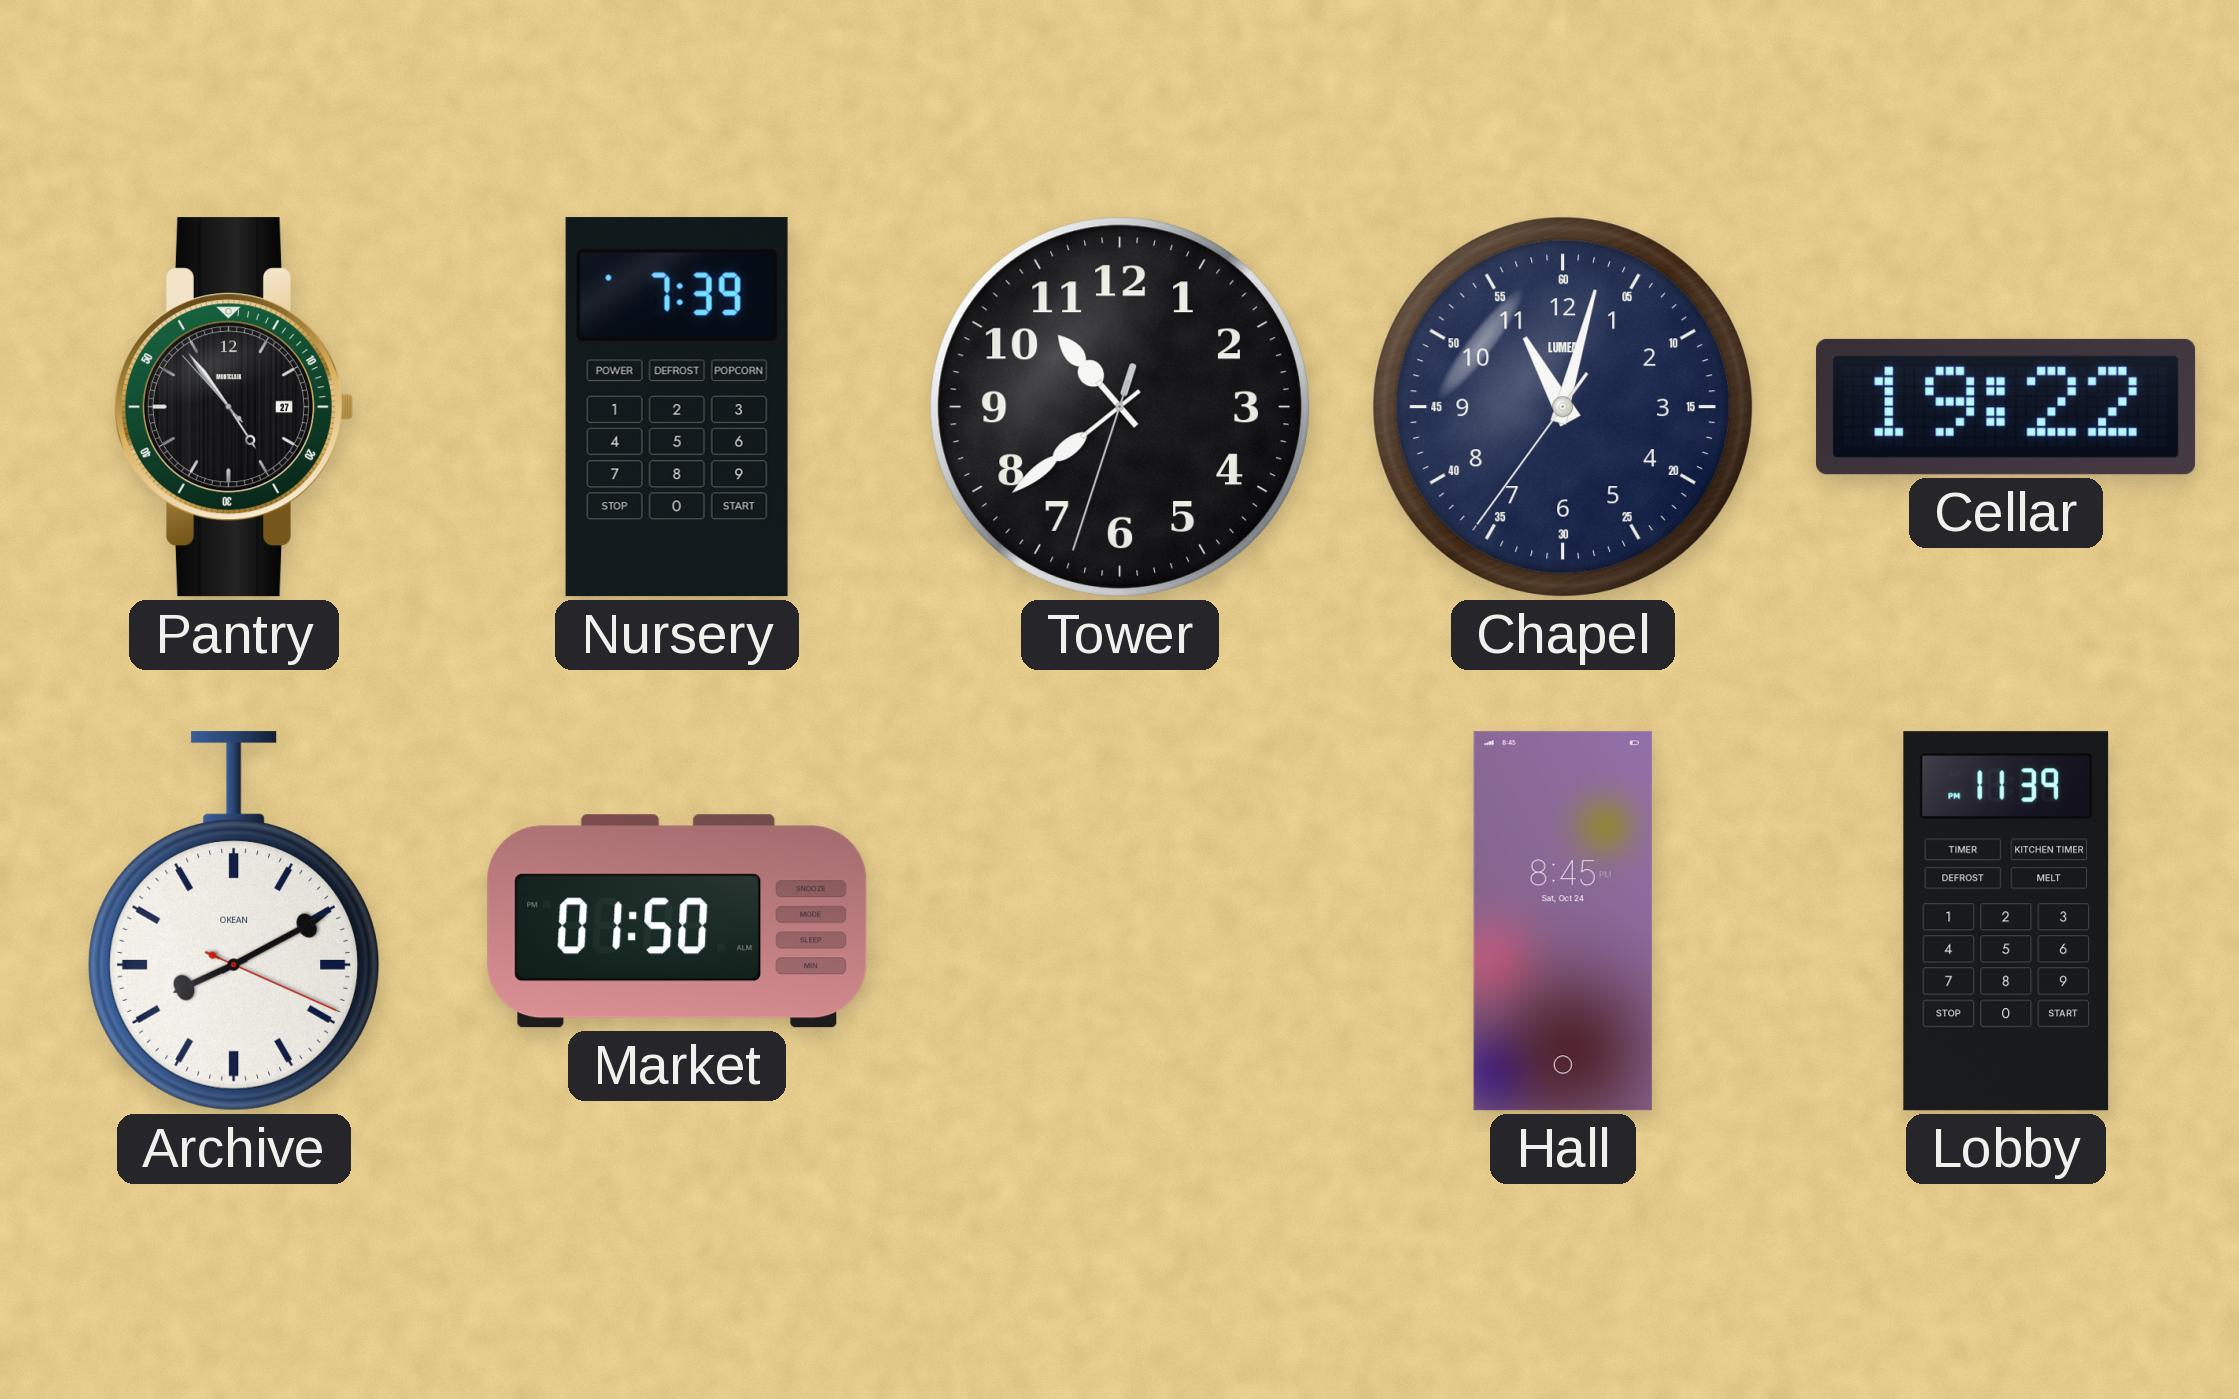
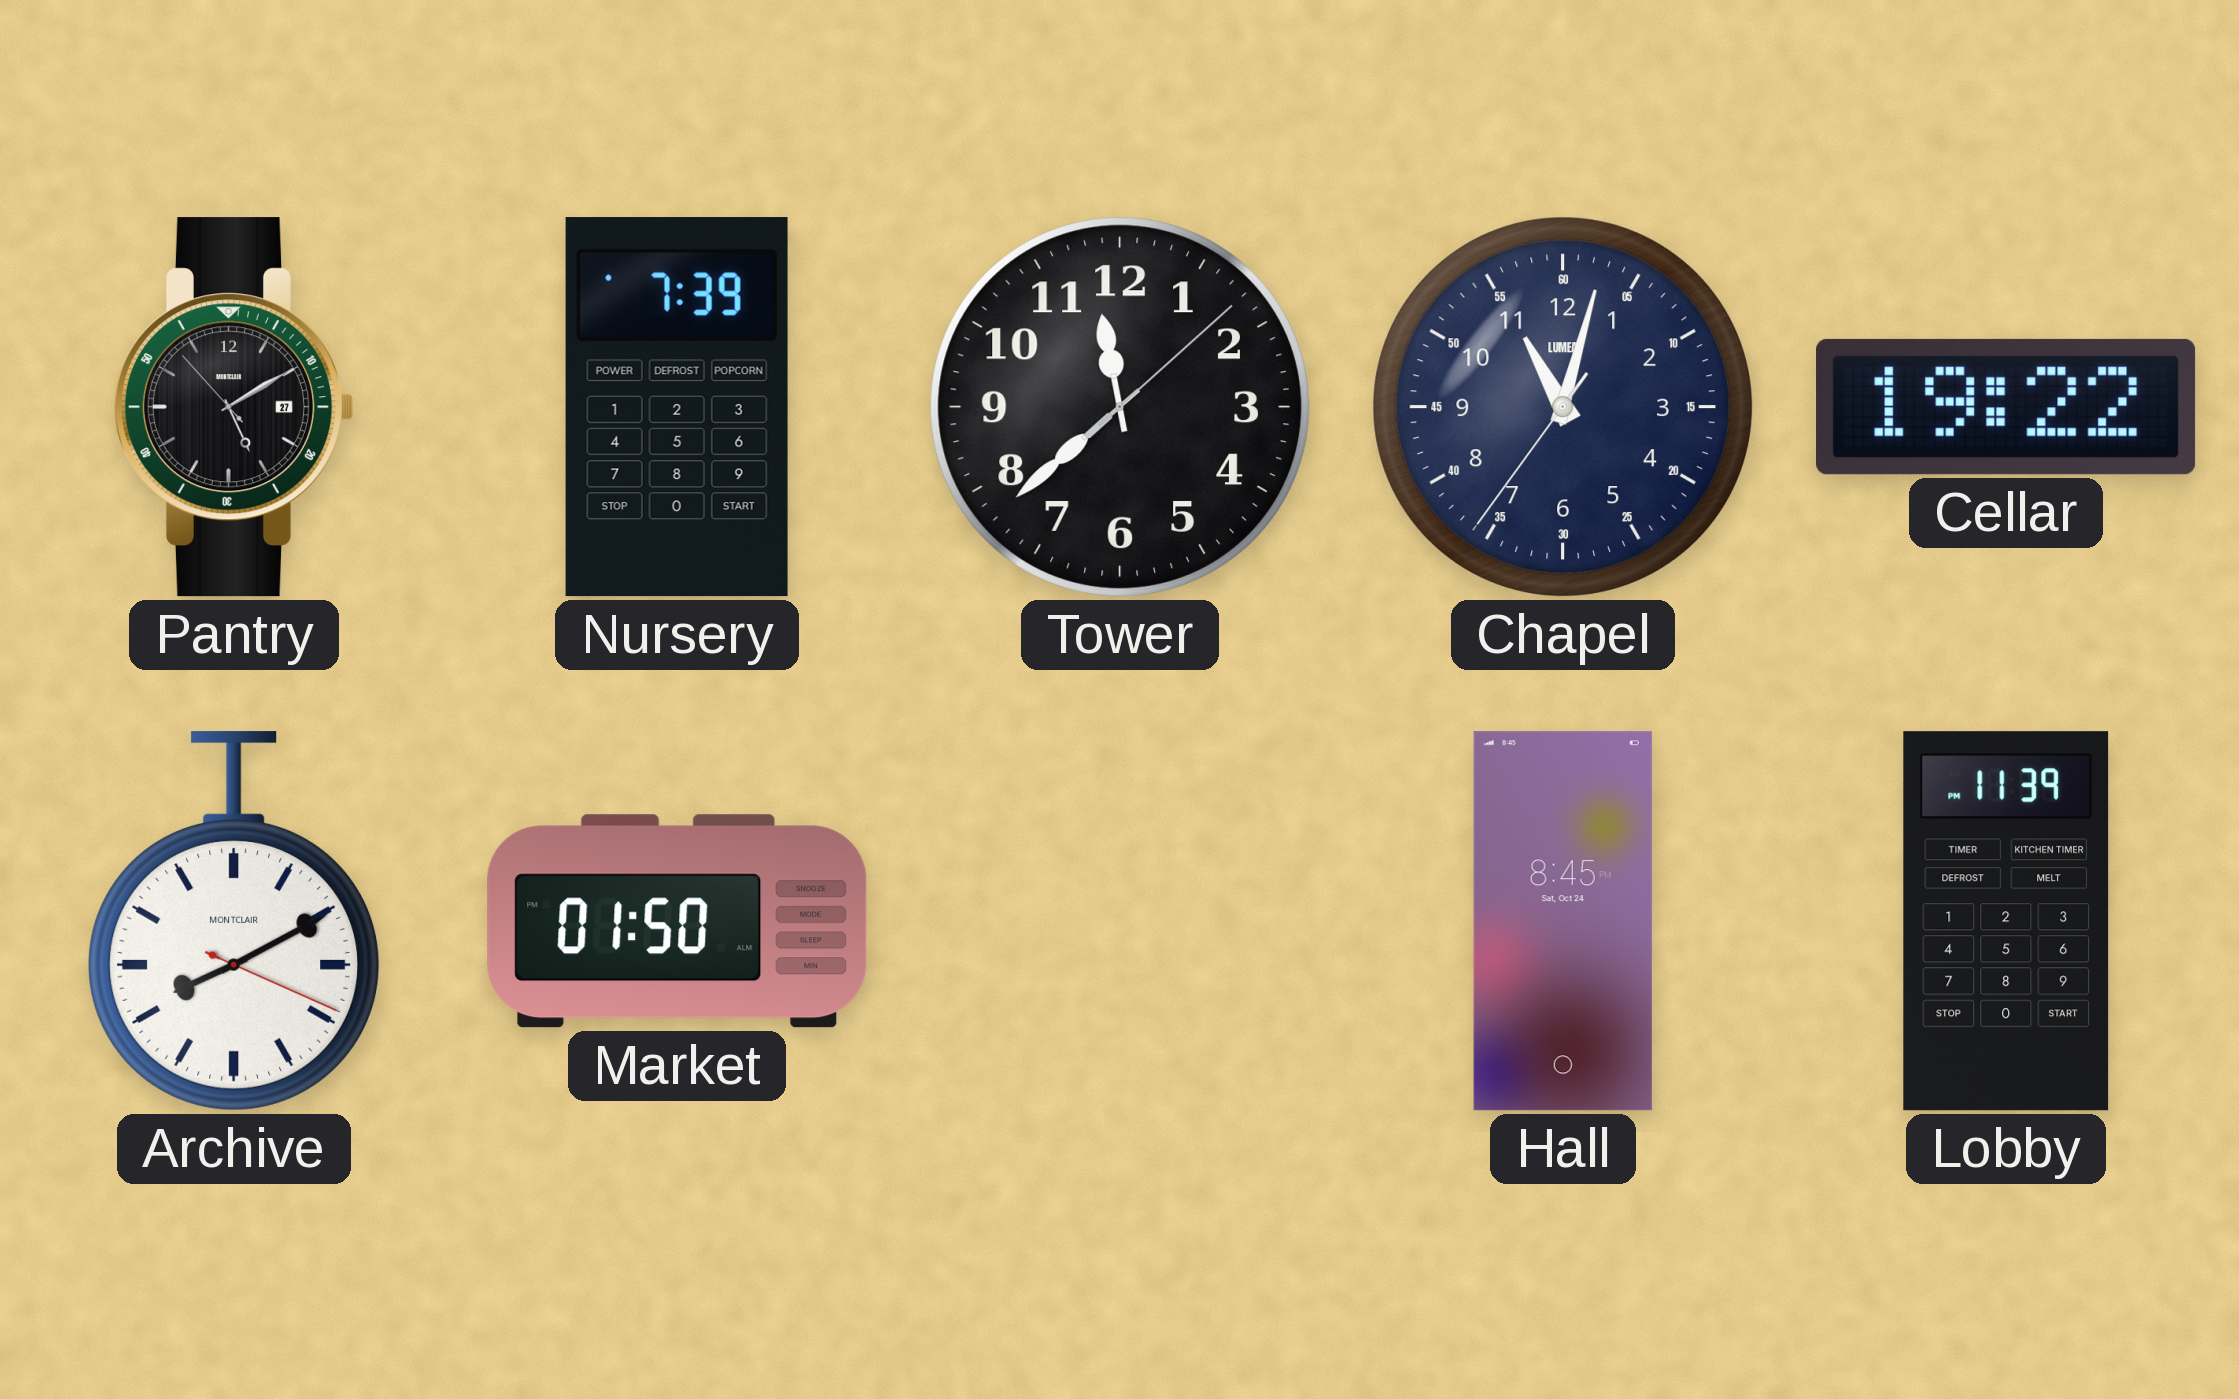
Pantry: 4:53 -> 5:09 (233, 407)
Tower: 10:38 -> 11:38 (1120, 407)
Archive brand: OKEAN -> MONTCLAIR (234, 921)
